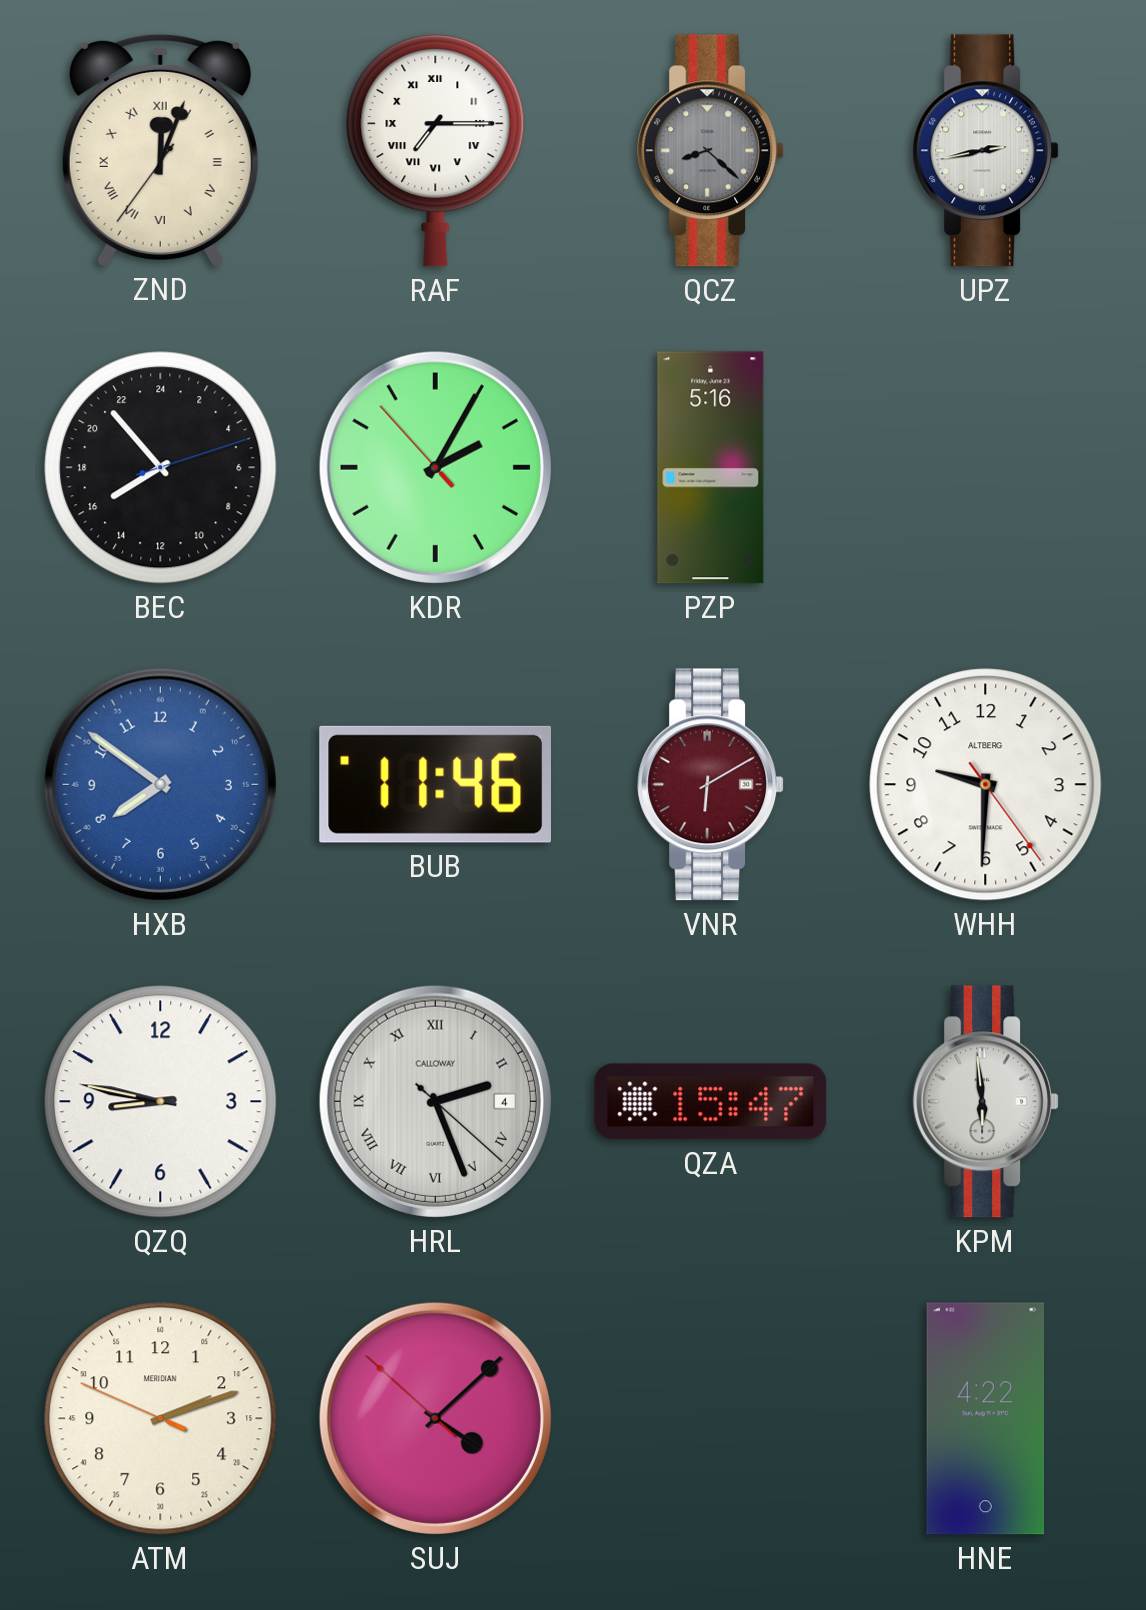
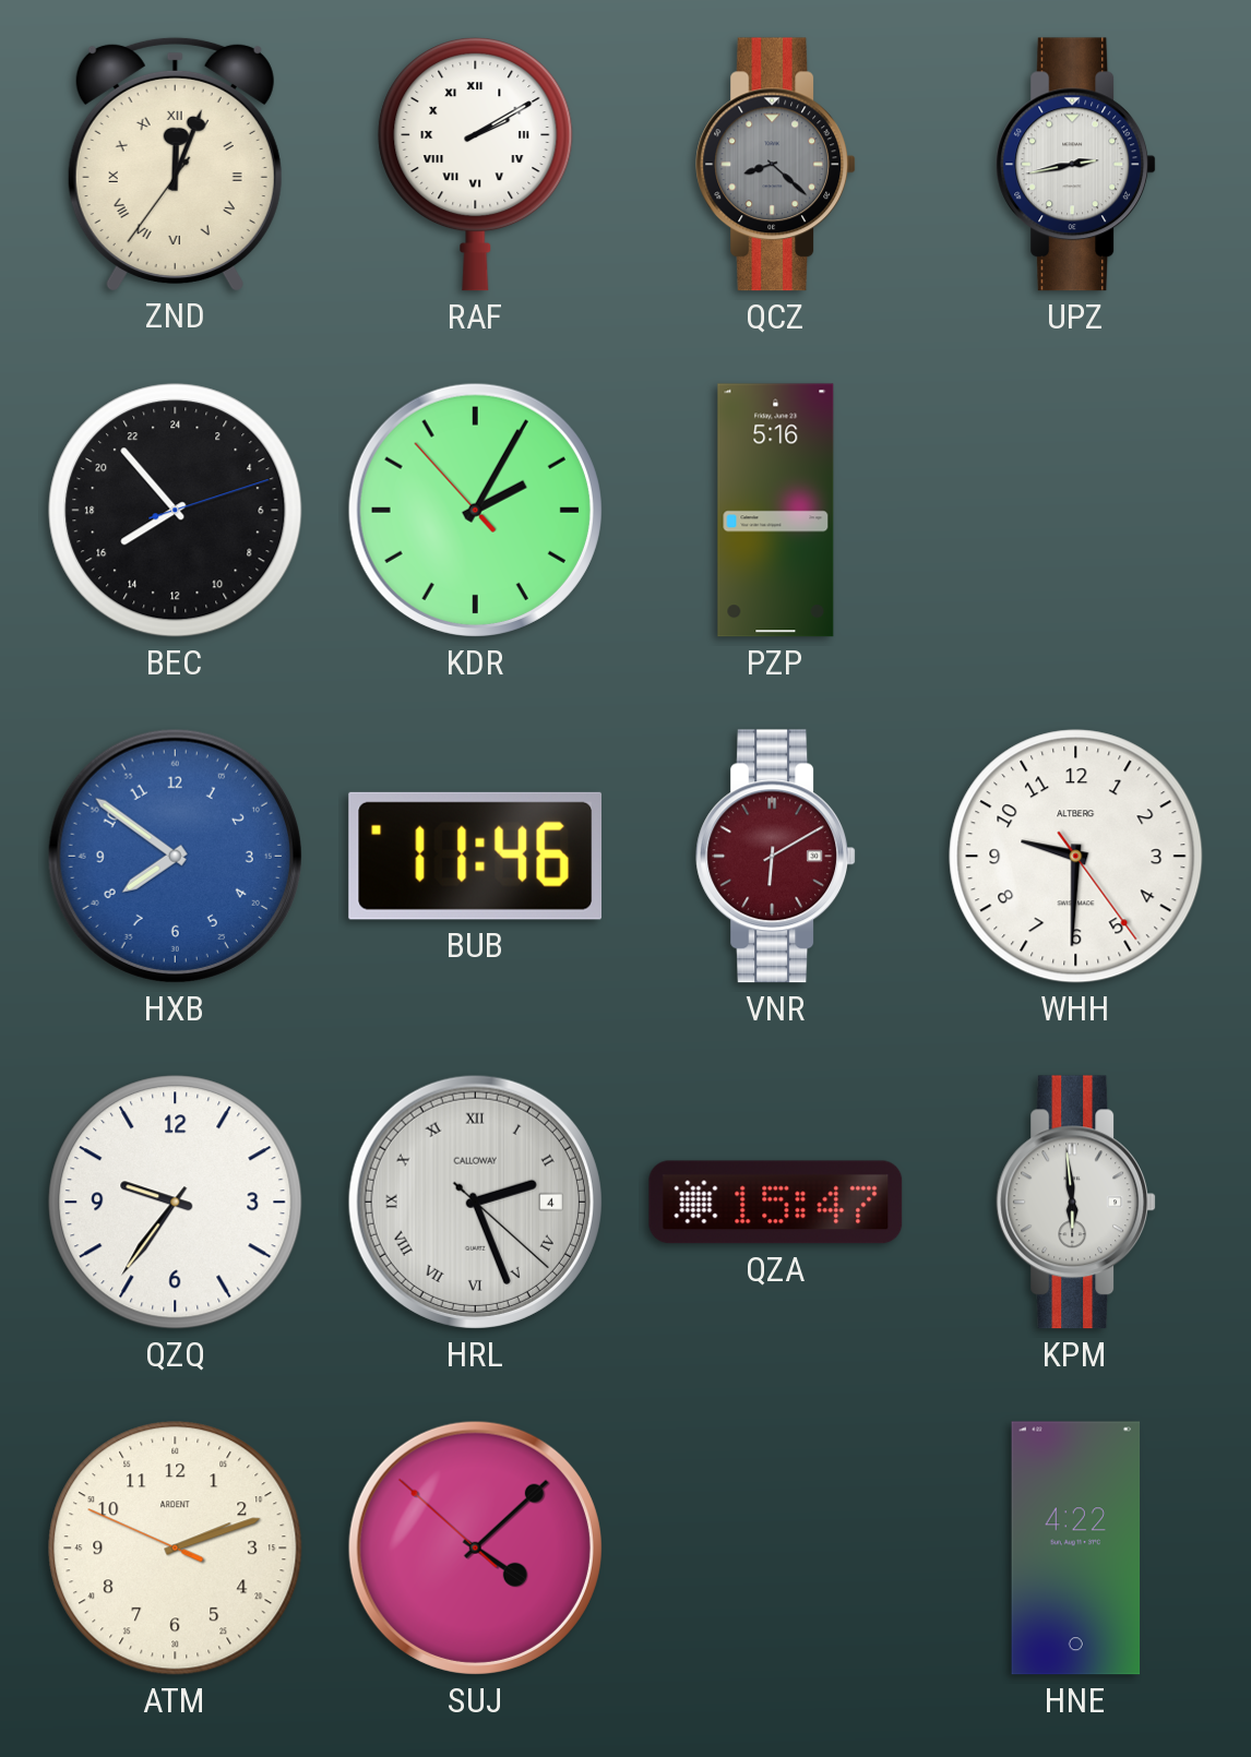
RAF: 7:15 -> 2:10 (476, 164)
QZQ: 8:47 -> 9:36 (176, 1203)
ATM brand: MERIDIAN -> ARDENT (176, 1549)
